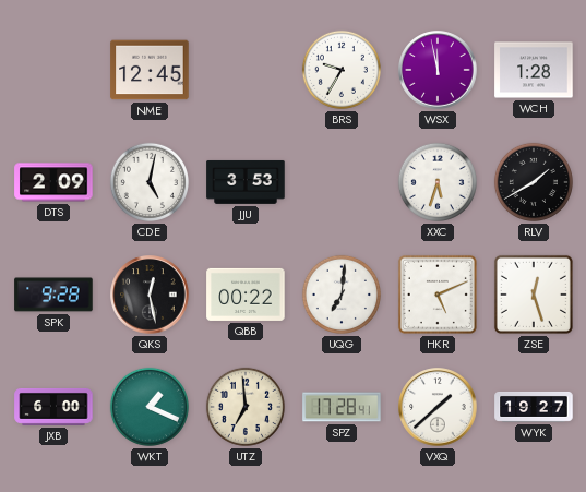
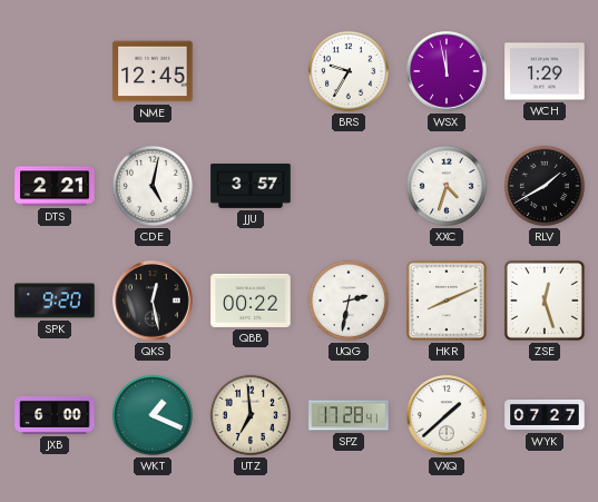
WCH: 1:28 -> 1:29 (545, 71)
DTS: 2:09 -> 2:21 (55, 186)
JJU: 3:53 -> 3:57 (251, 186)
XXC: 5:33 -> 4:33 (447, 186)
SPK: 9:28 -> 9:20 (55, 301)
UQG: 7:01 -> 2:32 (349, 301)
HKR: 5:11 -> 8:11 (447, 301)
WYK: 19:27 -> 07:27 (545, 415)
